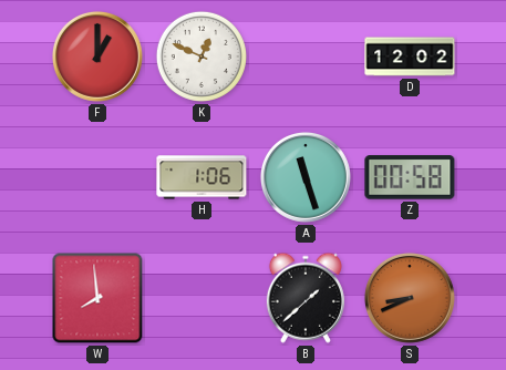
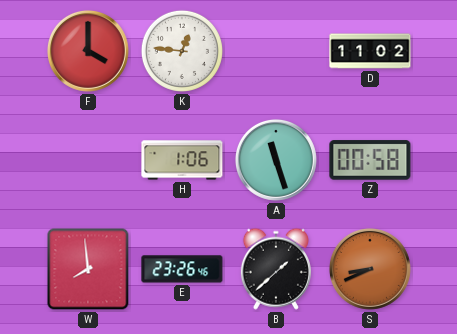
F: 1:00 -> 4:00 (88, 51)
K: 12:49 -> 12:46 (182, 51)
D: 12:02 -> 11:02 (370, 51)
E: none -> 23:26 (182, 269)
